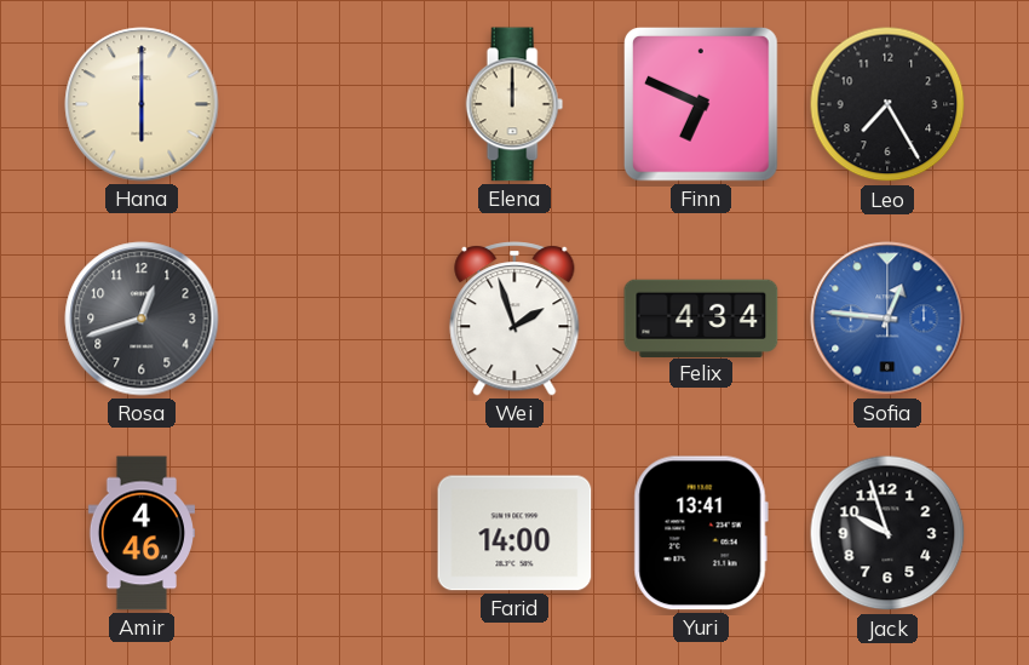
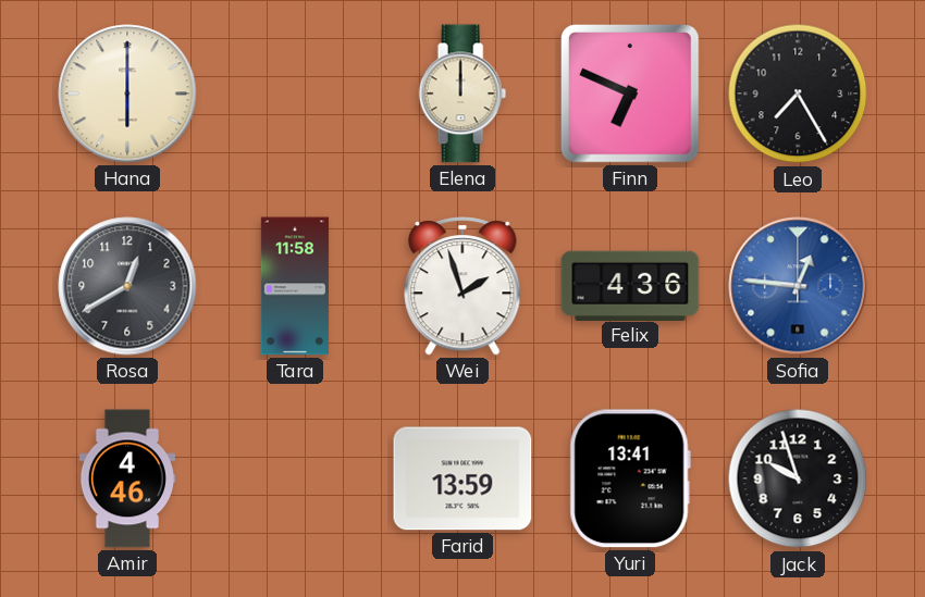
Rosa: 12:42 -> 12:40 (127, 286)
Tara: none -> 11:58 (295, 286)
Felix: 4:34 -> 4:36 (630, 285)
Farid: 14:00 -> 13:59 (462, 478)
